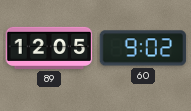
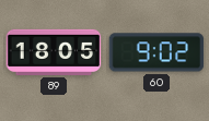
89: 12:05 -> 18:05 (54, 52)
